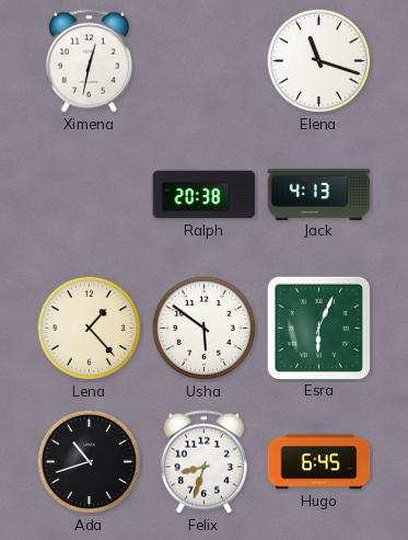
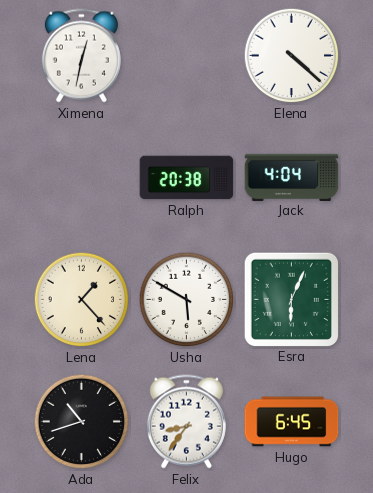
Elena: 11:18 -> 4:22 (292, 56)
Jack: 4:13 -> 4:04 (292, 177)
Usha: 5:51 -> 5:50 (187, 300)
Felix: 8:33 -> 8:36 (186, 422)
